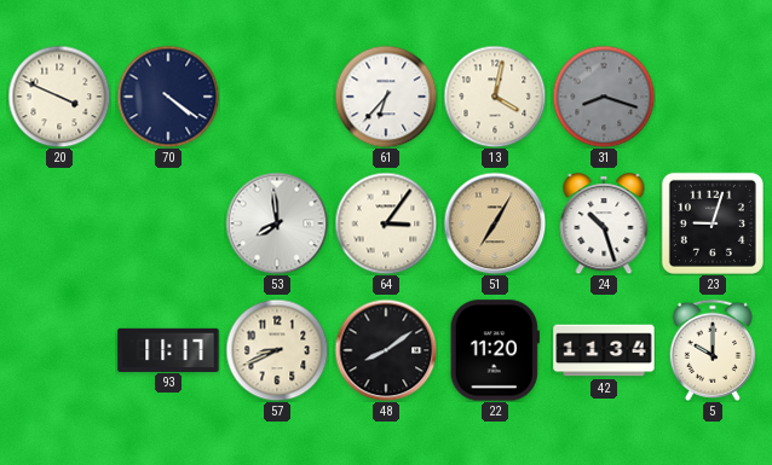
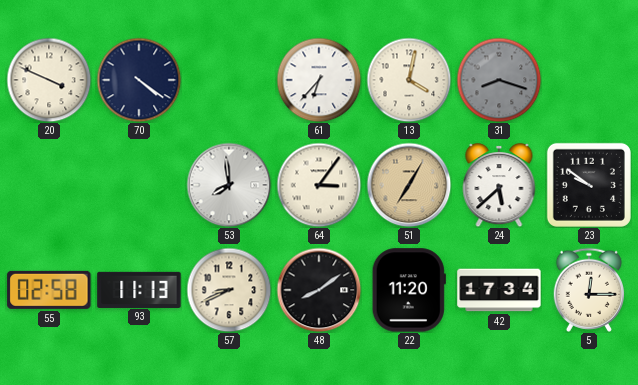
24: 10:27 -> 5:38 (499, 185)
23: 9:03 -> 9:51 (589, 185)
55: none -> 02:58 (49, 290)
93: 11:17 -> 11:13 (139, 289)
42: 11:34 -> 17:34 (499, 290)
5: 10:00 -> 12:15 (588, 290)
